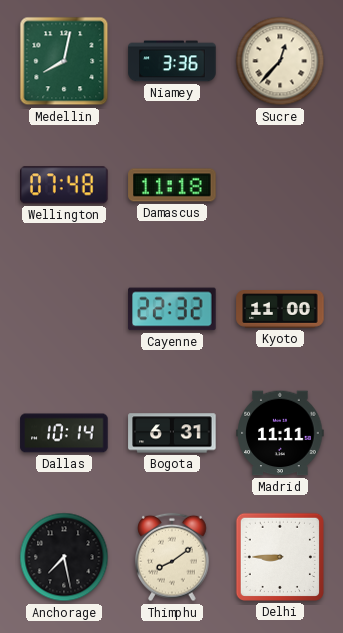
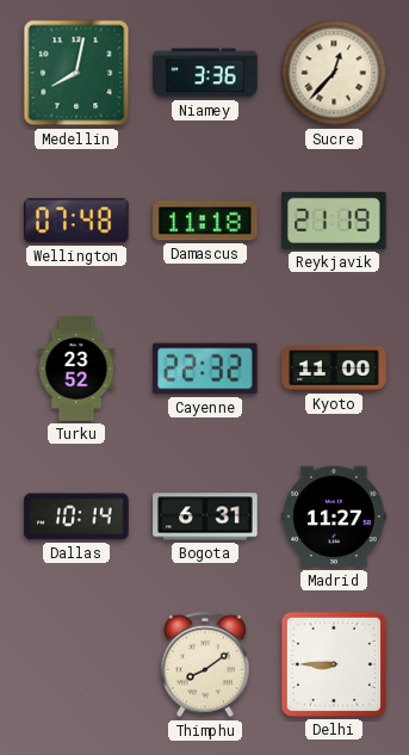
Reykjavik: none -> 21:19 (334, 221)
Turku: none -> 23:52 (76, 369)
Madrid: 11:11 -> 11:27 (334, 516)
Anchorage: 7:28 -> none (64, 557)
